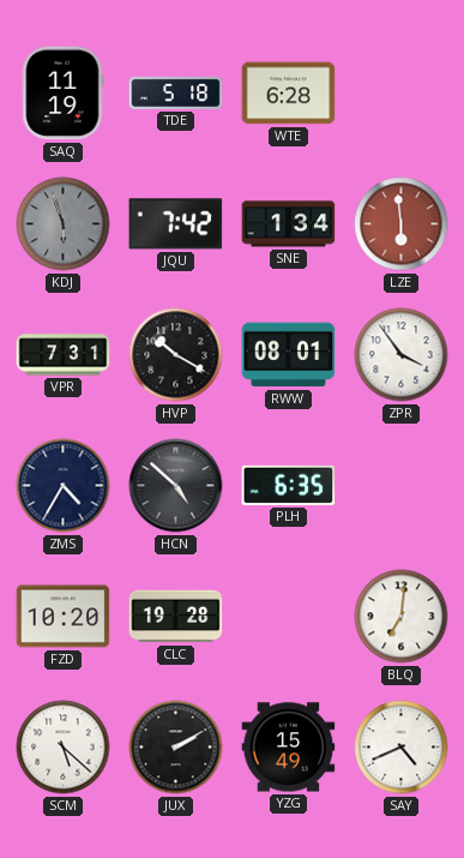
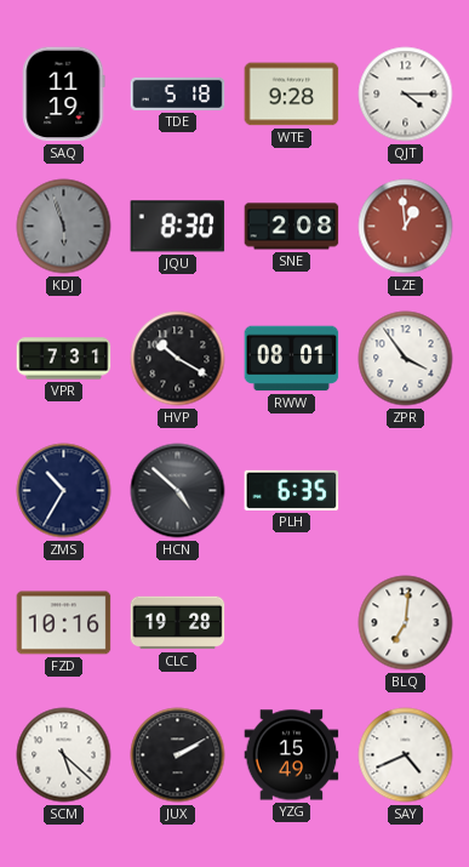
WTE: 6:28 -> 9:28 (292, 95)
QJT: none -> 4:15 (406, 95)
JQU: 7:42 -> 8:30 (178, 227)
SNE: 1:34 -> 2:08 (292, 227)
LZE: 5:59 -> 12:59 (406, 227)
ZMS: 4:35 -> 10:35 (64, 491)
FZD: 10:20 -> 10:16 (64, 623)
